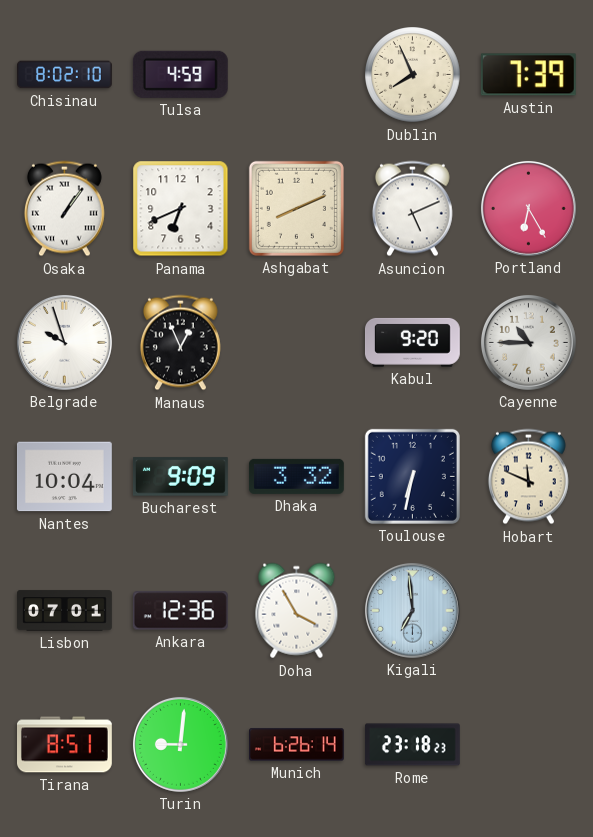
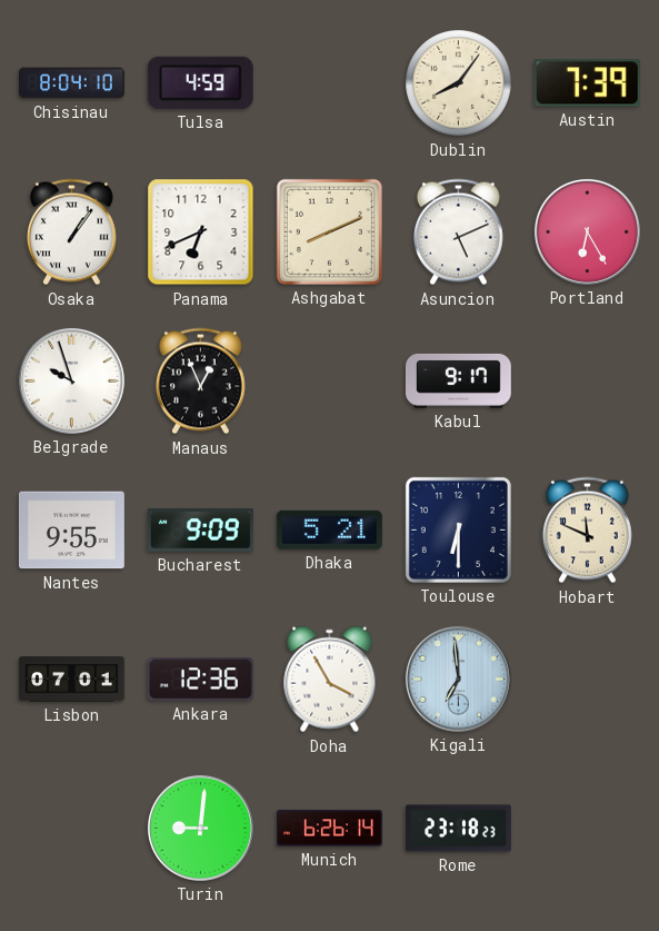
Chisinau: 8:02 -> 8:04 (72, 83)
Dublin: 7:56 -> 8:06 (459, 83)
Kabul: 9:20 -> 9:17 (458, 380)
Cayenne: 10:45 -> none (528, 342)
Nantes: 10:04 -> 9:55 (71, 531)
Dhaka: 3:32 -> 5:21 (329, 529)
Toulouse: 6:32 -> 6:30 (458, 529)
Tirana: 8:51 -> none (65, 745)
